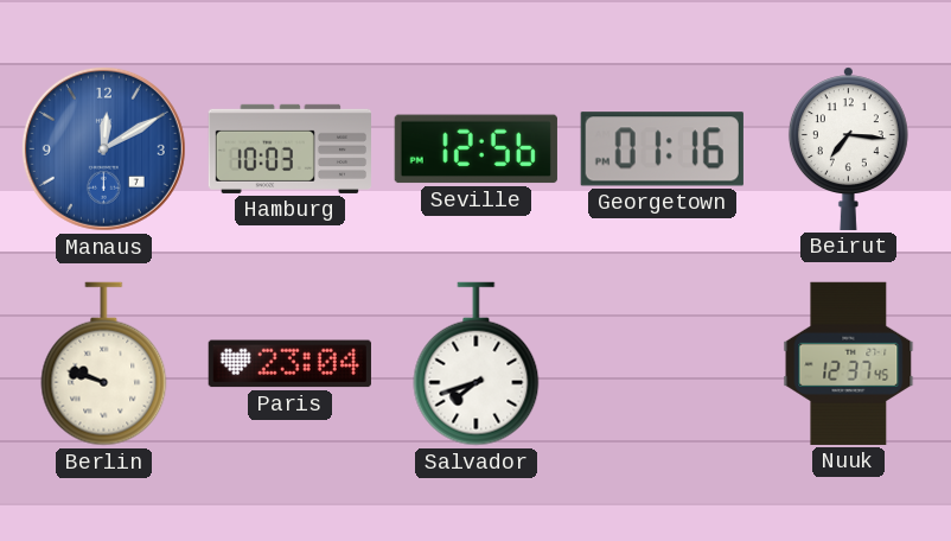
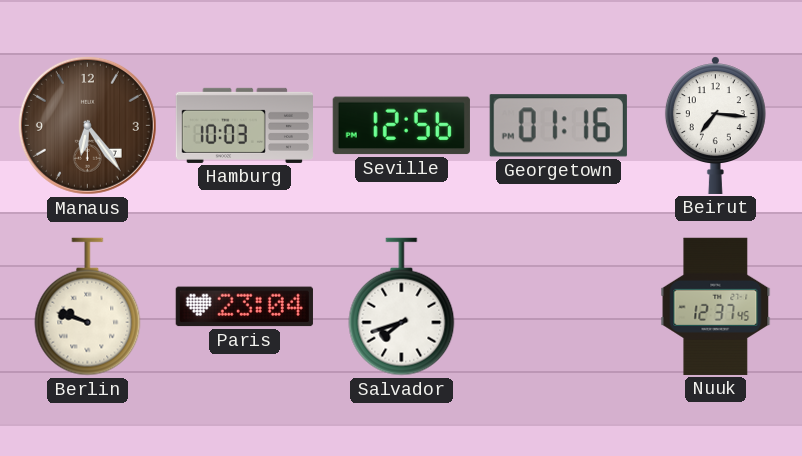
Manaus: 12:10 -> 6:24 (87, 125)
Manaus dial: blue -> brown (87, 125)
